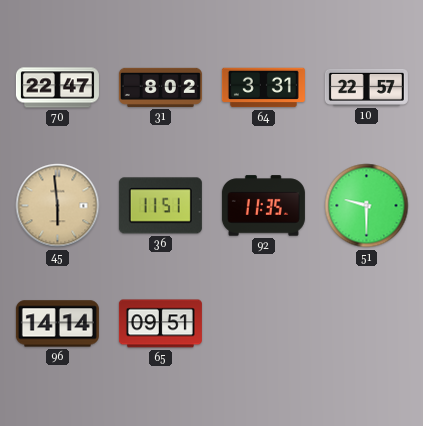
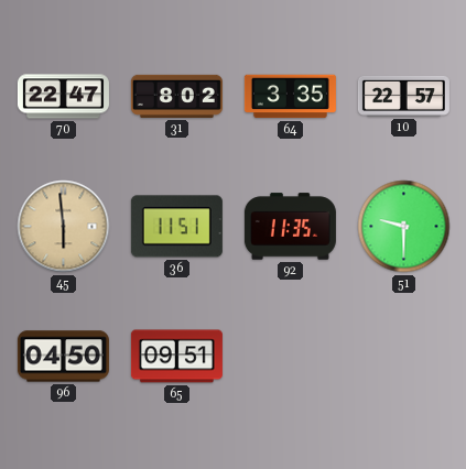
64: 3:31 -> 3:35 (290, 97)
96: 14:14 -> 04:50 (63, 357)
